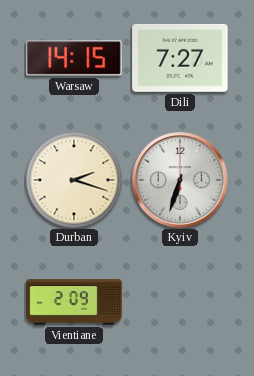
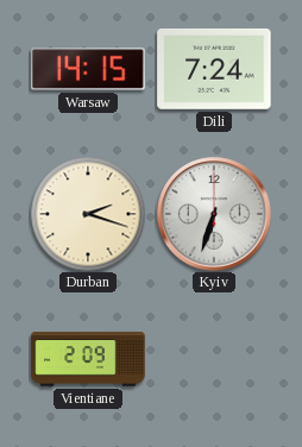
Dili: 7:27 -> 7:24 (214, 69)
